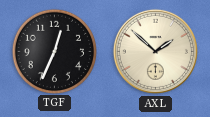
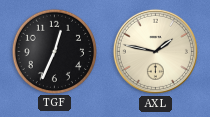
AXL: 1:52 -> 1:47 (155, 51)
